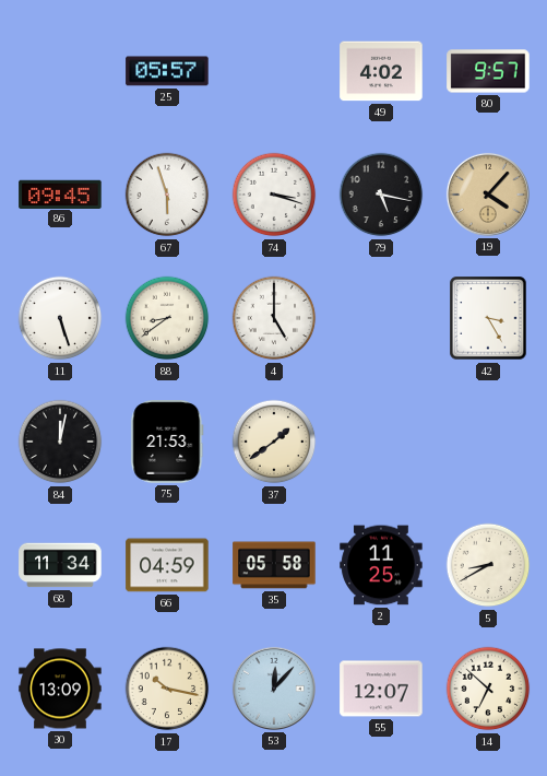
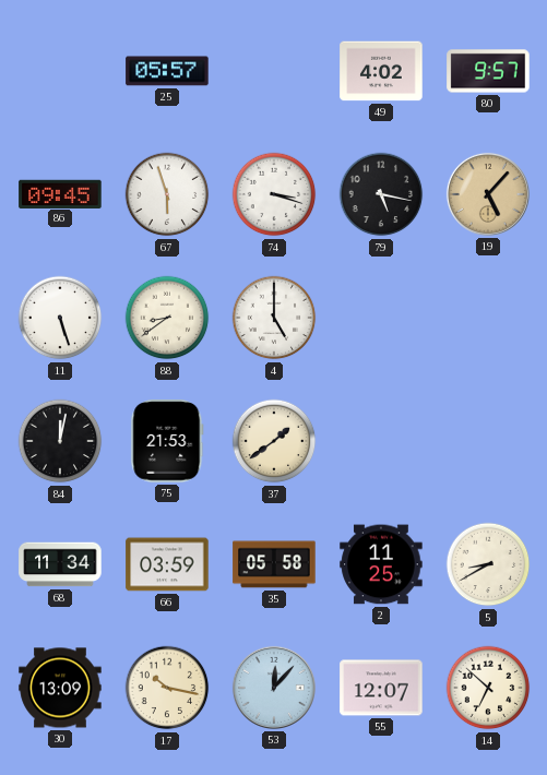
19: 4:07 -> 5:07 (488, 194)
42: 3:25 -> none (488, 318)
66: 04:59 -> 03:59 (167, 564)
